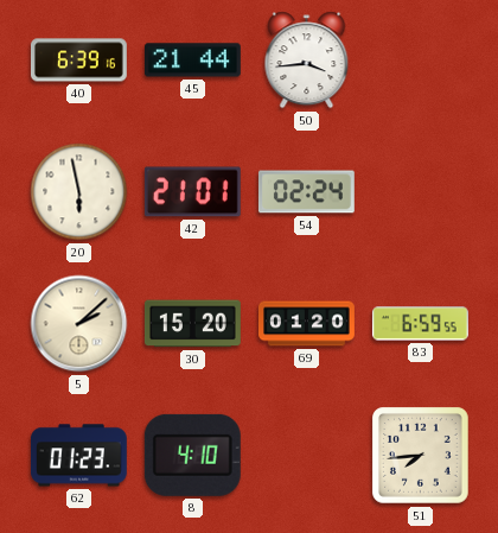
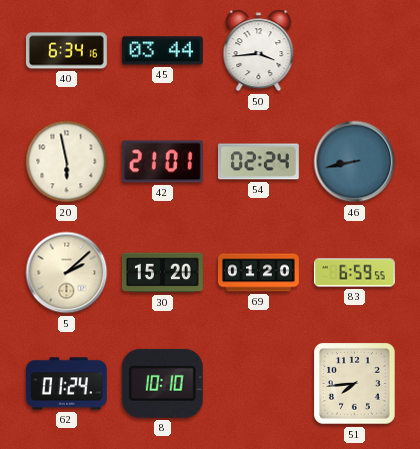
40: 6:39 -> 6:34 (66, 51)
45: 21:44 -> 03:44 (162, 51)
46: none -> 8:43 (355, 162)
62: 01:23 -> 01:24 (66, 384)
8: 4:10 -> 10:10 (162, 383)
